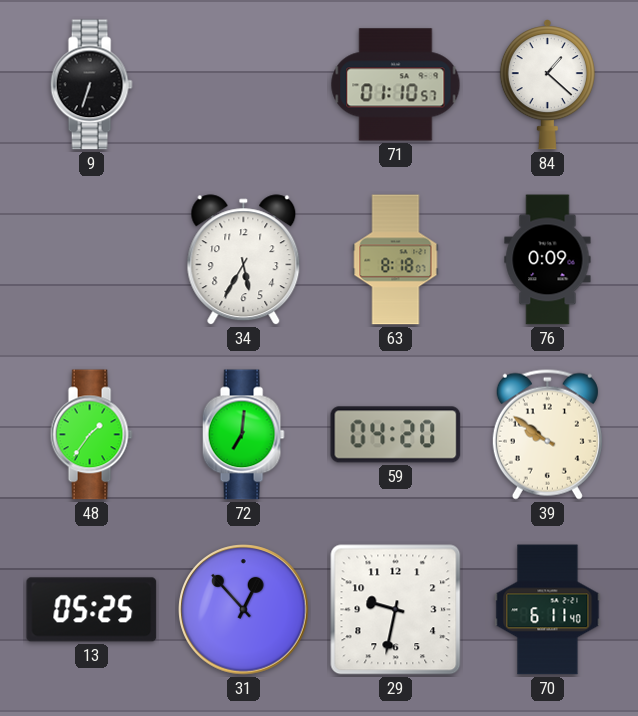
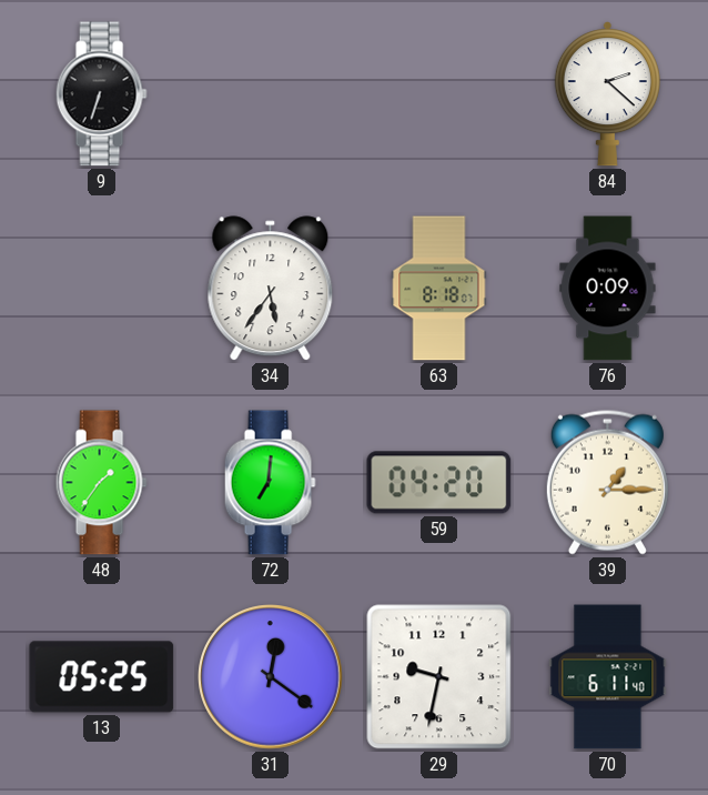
71: 01:10 -> none (396, 85)
84: 1:22 -> 2:22 (607, 94)
34: 5:35 -> 5:36 (271, 289)
39: 9:51 -> 1:15 (607, 482)
31: 12:53 -> 12:21 (271, 677)
